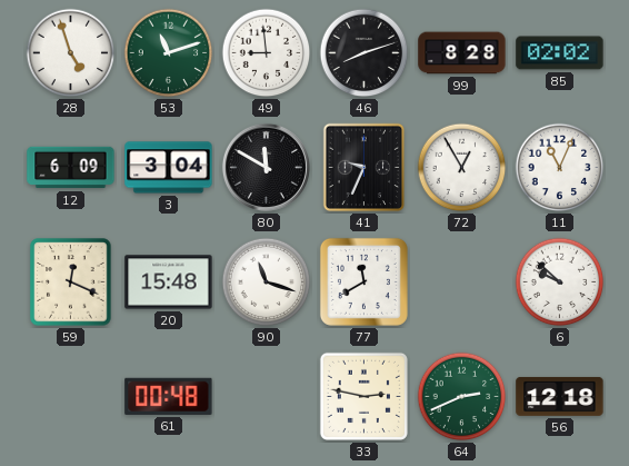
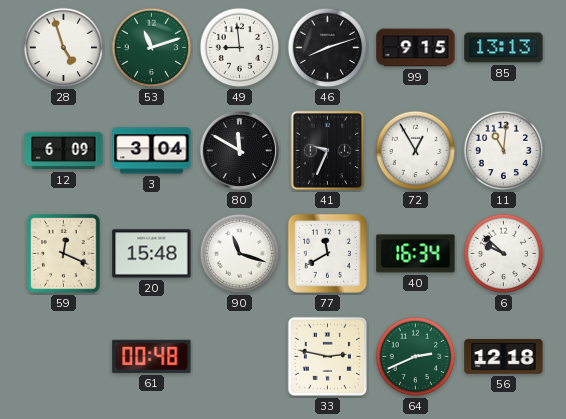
99: 8:28 -> 9:15 (416, 48)
85: 02:02 -> 13:13 (504, 48)
11: 11:04 -> 11:01 (504, 151)
40: none -> 16:34 (416, 254)
